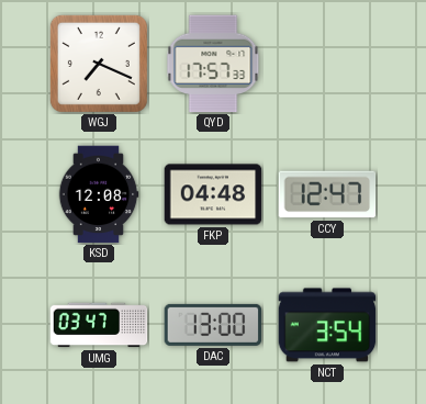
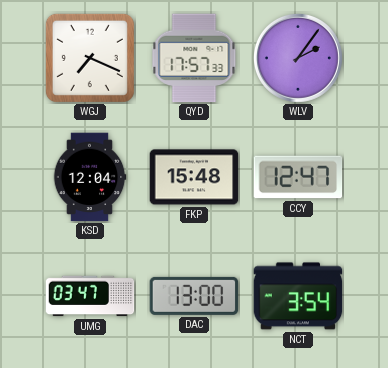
WLV: none -> 2:06 (298, 58)
KSD: 12:08 -> 12:04 (90, 177)
FKP: 04:48 -> 15:48 (194, 177)
